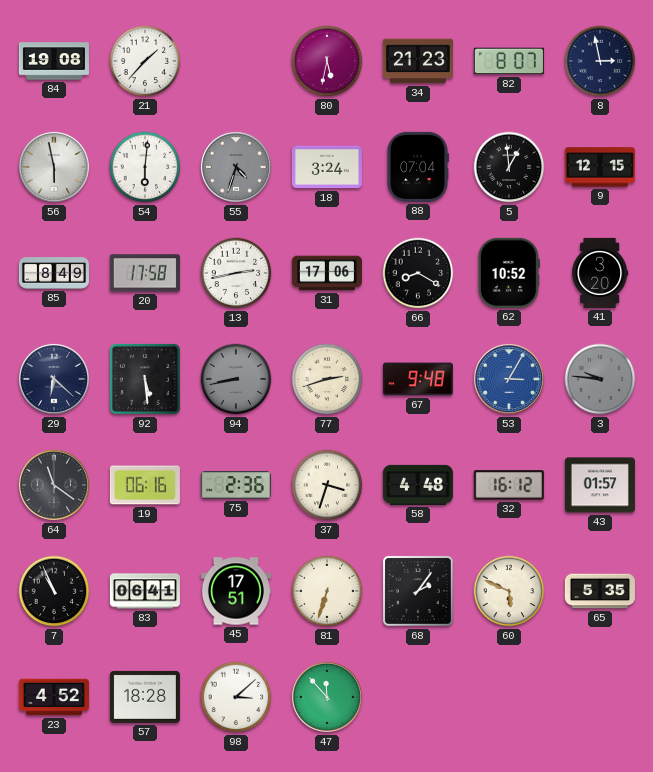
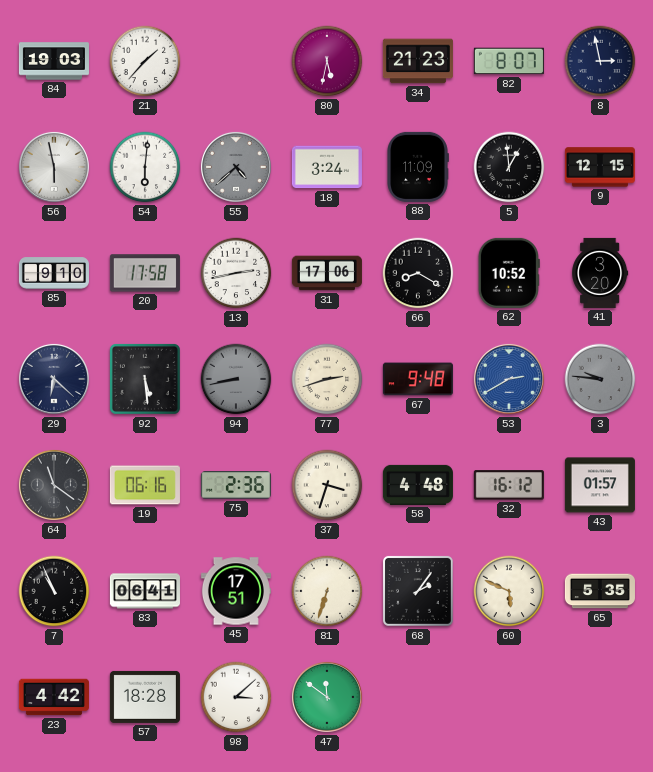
84: 19:08 -> 19:03 (54, 61)
55: 4:33 -> 4:38 (236, 167)
88: 07:04 -> 11:09 (418, 167)
85: 8:49 -> 9:10 (54, 273)
53: 3:05 -> 2:40 (509, 379)
23: 4:52 -> 4:42 (54, 697)
47: 11:53 -> 11:51 (327, 697)
